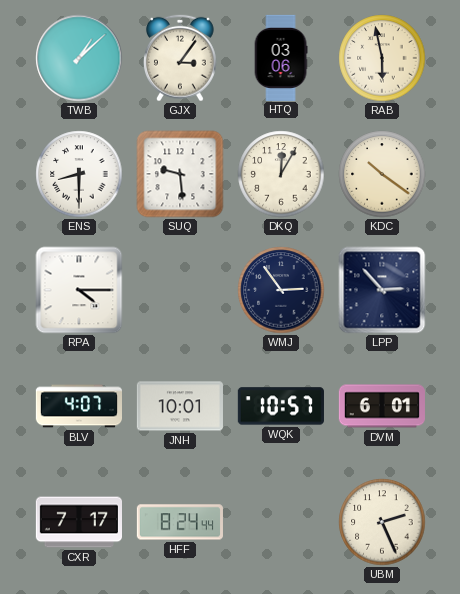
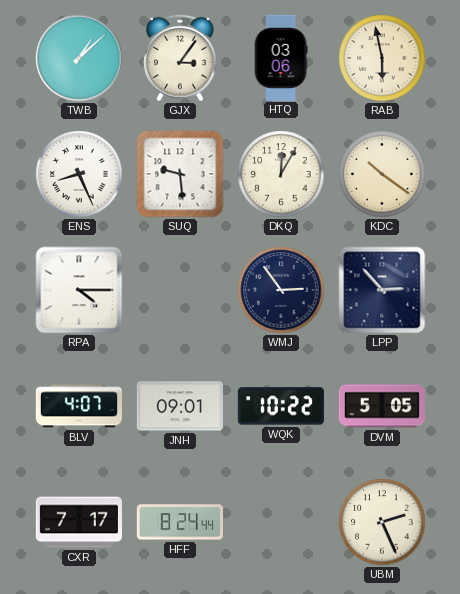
ENS: 8:30 -> 8:26 (79, 174)
JNH: 10:01 -> 09:01 (180, 406)
WQK: 10:57 -> 10:22 (281, 406)
DVM: 6:01 -> 5:05 (382, 406)
